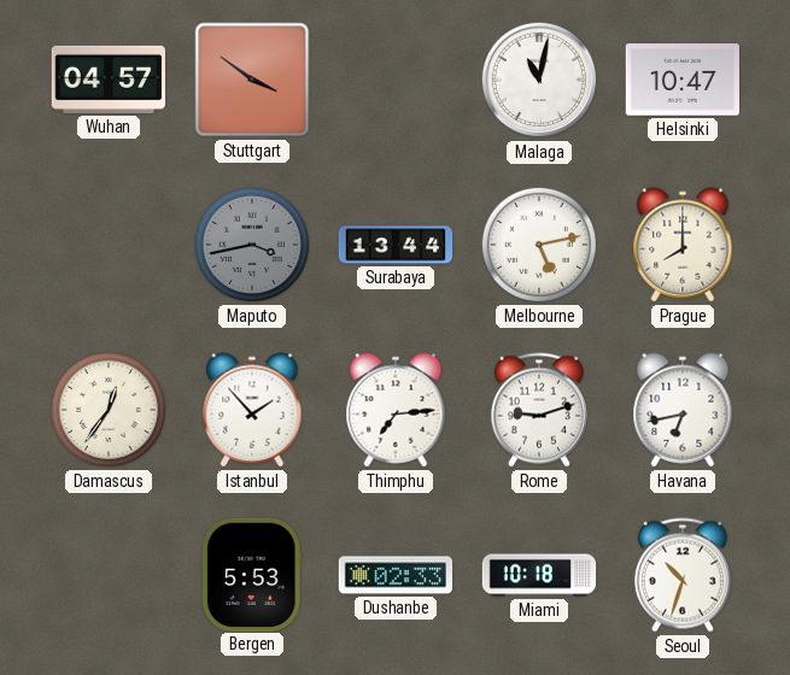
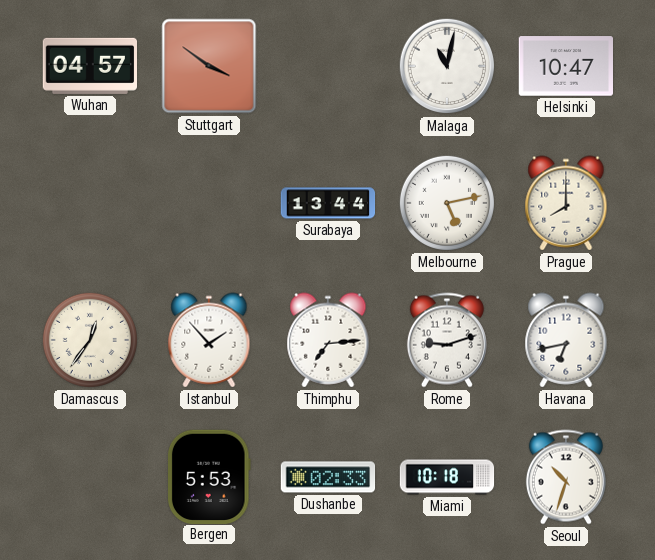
Maputo: 3:43 -> none (252, 245)
